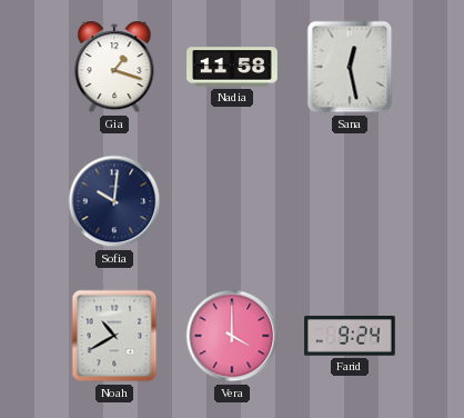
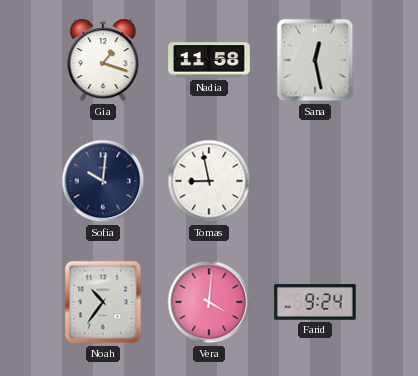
Tomas: none -> 8:58 (209, 181)
Noah: 10:40 -> 10:36 (103, 302)
Vera: 4:00 -> 4:01 (209, 302)
